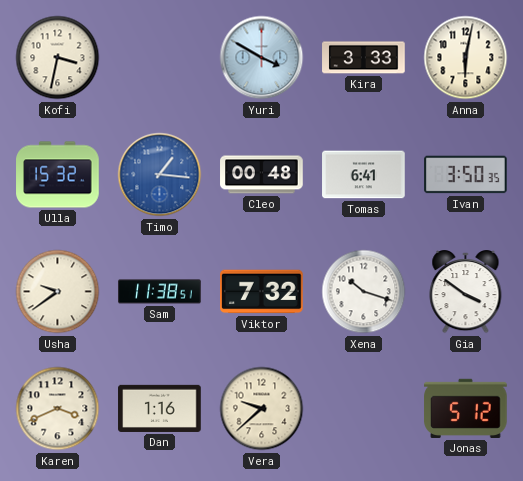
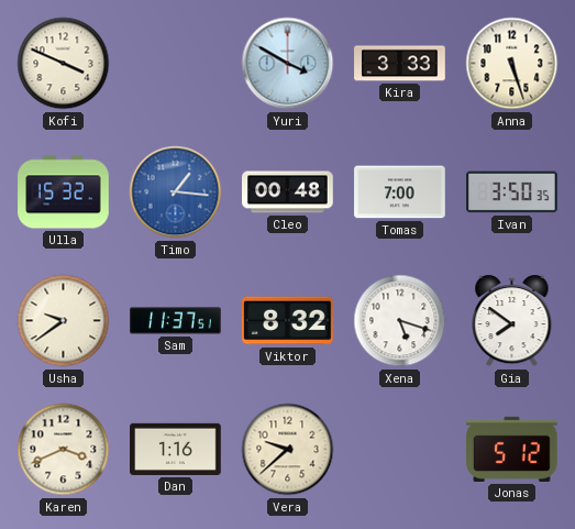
Kofi: 3:32 -> 3:49 (64, 64)
Anna: 6:02 -> 5:27 (512, 64)
Tomas: 6:41 -> 7:00 (400, 192)
Sam: 11:38 -> 11:37 (176, 321)
Viktor: 7:32 -> 8:32 (288, 321)
Xena: 10:18 -> 5:18 (400, 321)
Gia: 3:51 -> 7:51 (512, 322)
